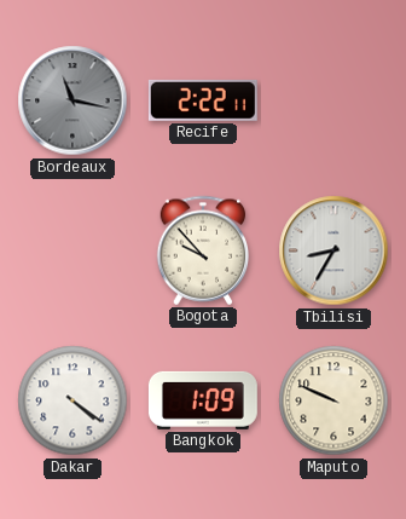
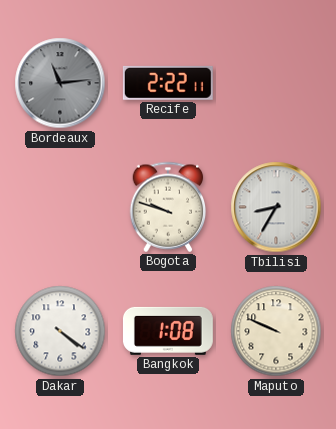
Bordeaux: 11:17 -> 11:14 (60, 83)
Bogota: 9:53 -> 9:48 (168, 207)
Bangkok: 1:09 -> 1:08 (168, 331)
